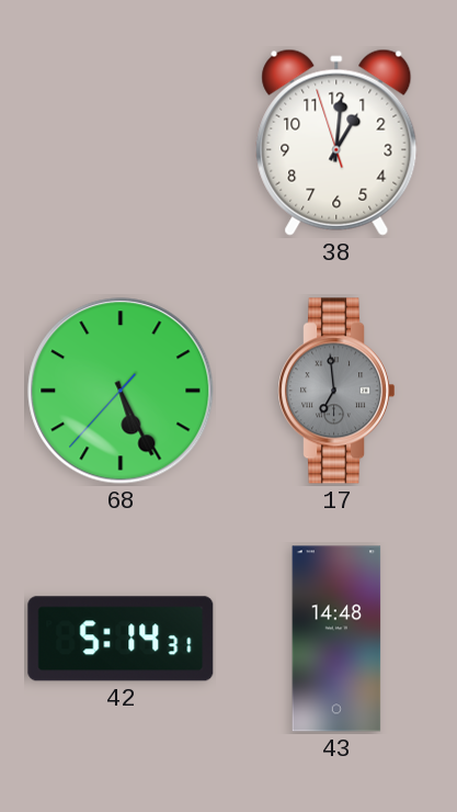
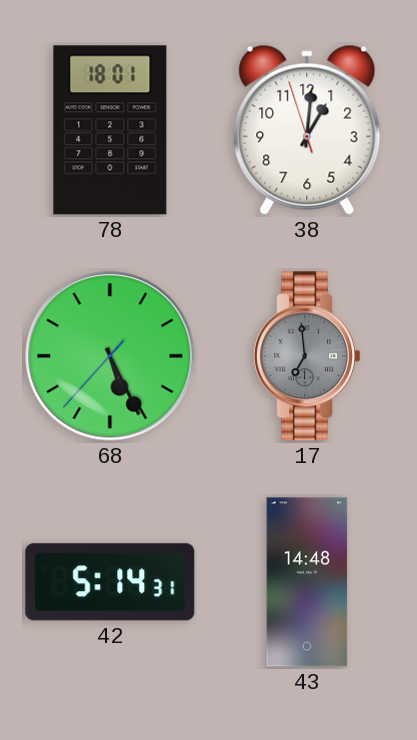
78: none -> 18:01 (110, 130)
